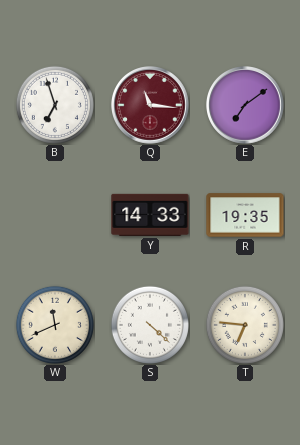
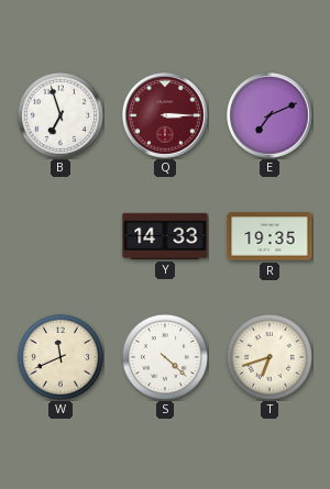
Q: 11:16 -> 3:15 (166, 116)
E: 7:09 -> 7:11 (271, 116)
T: 6:46 -> 6:42 (269, 357)
